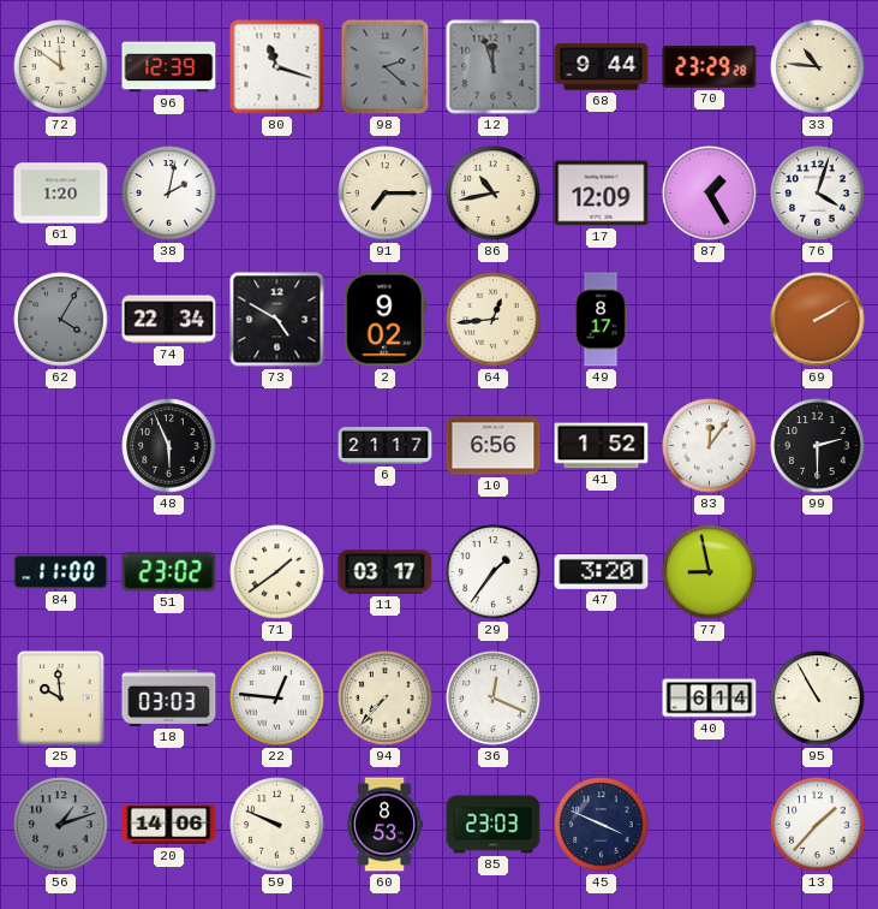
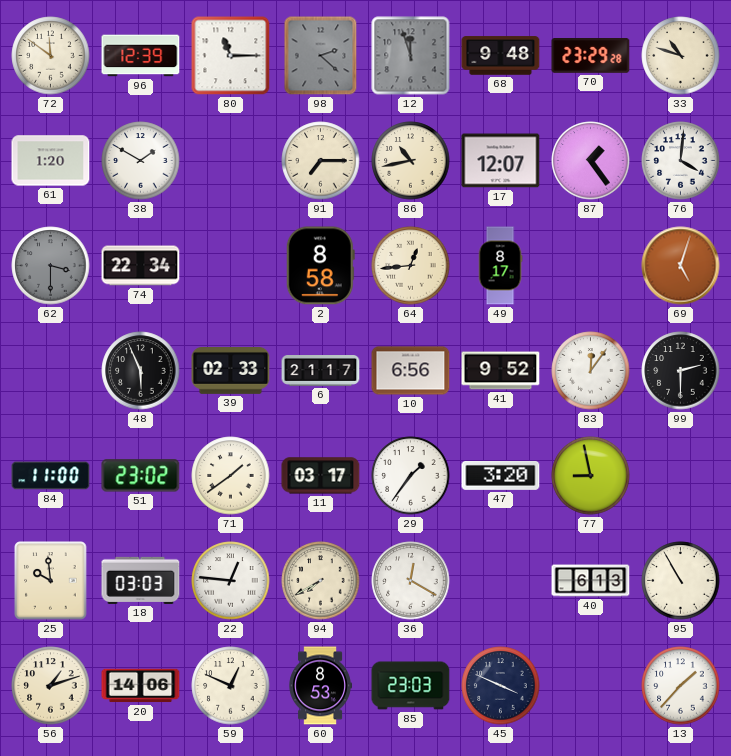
80: 11:18 -> 11:15 (231, 56)
68: 9:44 -> 9:48 (501, 56)
33: 10:46 -> 10:48 (681, 56)
38: 2:02 -> 1:50 (141, 161)
17: 12:09 -> 12:07 (501, 161)
87: 1:25 -> 1:24 (591, 161)
76: 4:03 -> 4:01 (681, 161)
62: 4:05 -> 3:30 (51, 266)
73: 4:50 -> none (277, 320)
2: 9:02 -> 8:58 (320, 266)
69: 2:10 -> 5:03 (681, 266)
39: none -> 02:33 (231, 371)
41: 1:52 -> 9:52 (501, 371)
94: 7:37 -> 7:40 (321, 581)
36: 12:19 -> 12:20 (411, 581)
40: 6:14 -> 6:13 (591, 581)
56 dial: grey -> cream (51, 686)
59: 9:49 -> 12:49 (231, 686)
